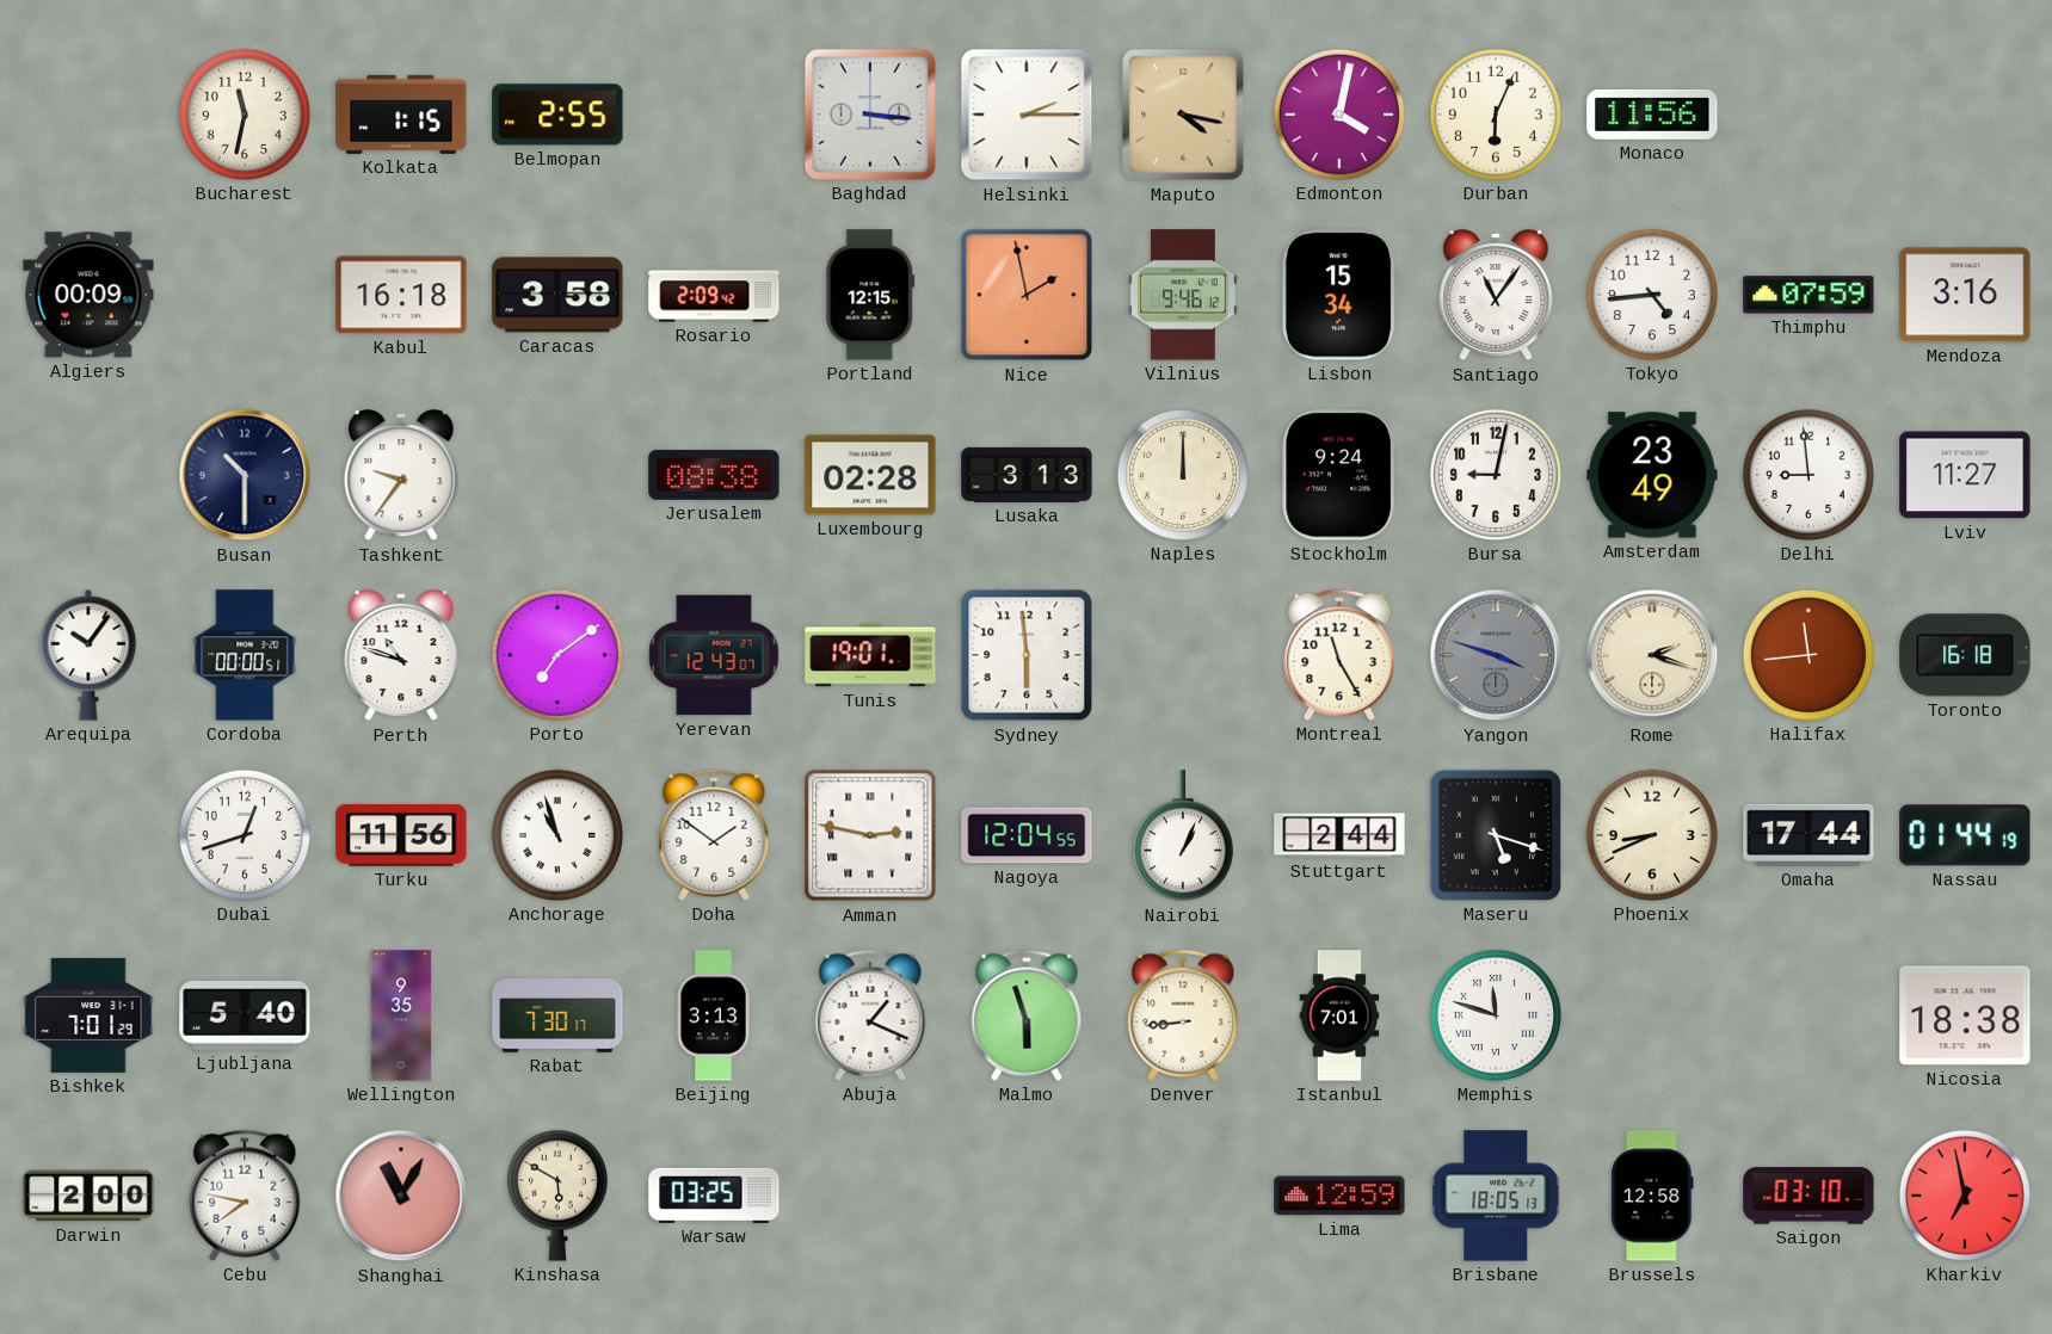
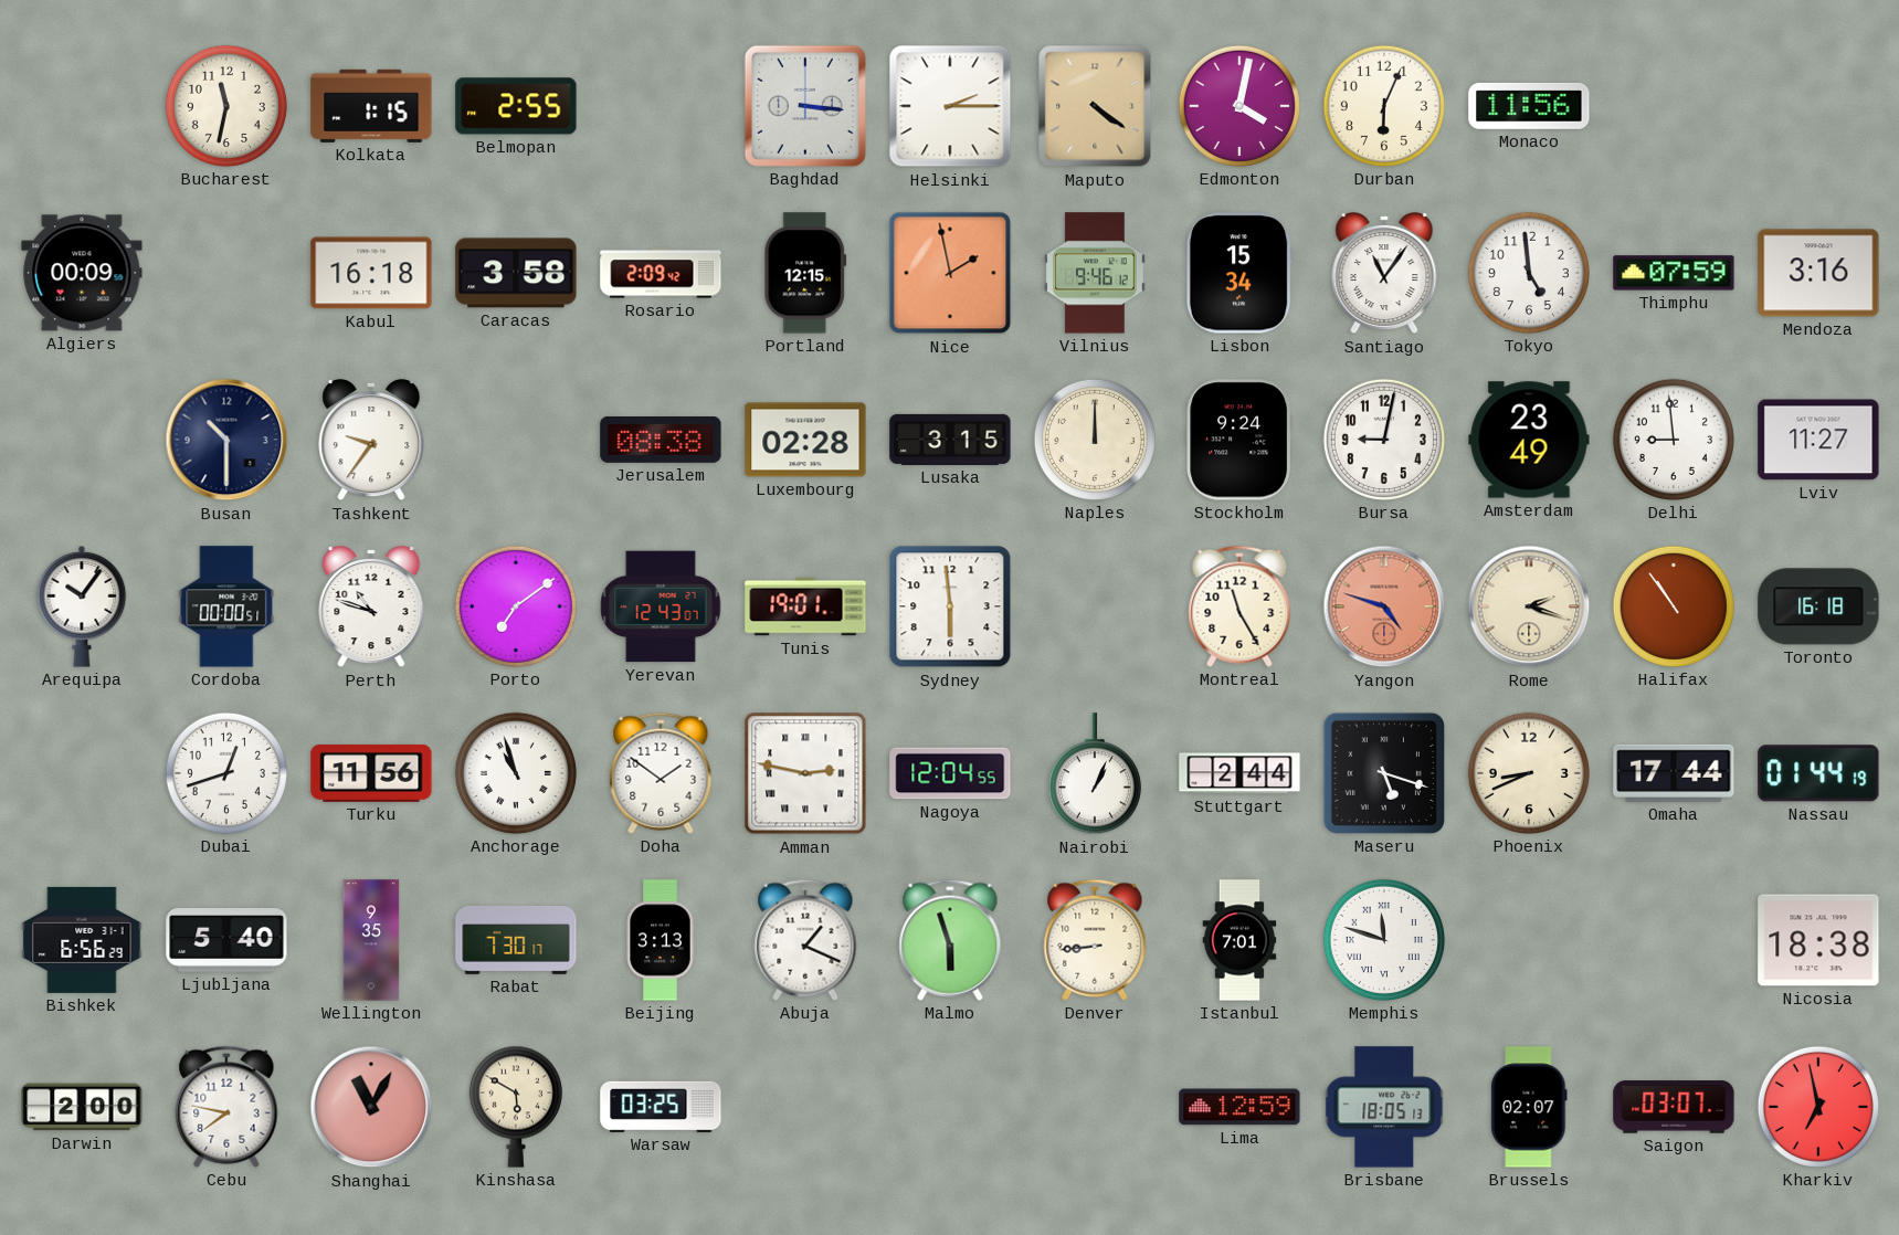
Maputo: 4:17 -> 4:21 (1095, 106)
Tokyo: 4:44 -> 4:59 (1529, 273)
Lusaka: 3:13 -> 3:15 (950, 440)
Yangon: 3:48 -> 4:48 (1384, 606)
Yangon dial: grey -> salmon (1384, 606)
Halifax: 11:44 -> 10:54 (1674, 606)
Bishkek: 7:01 -> 6:56 (82, 940)
Brussels: 12:58 -> 02:07 (1529, 1107)
Saigon: 03:10 -> 03:07 (1674, 1107)
